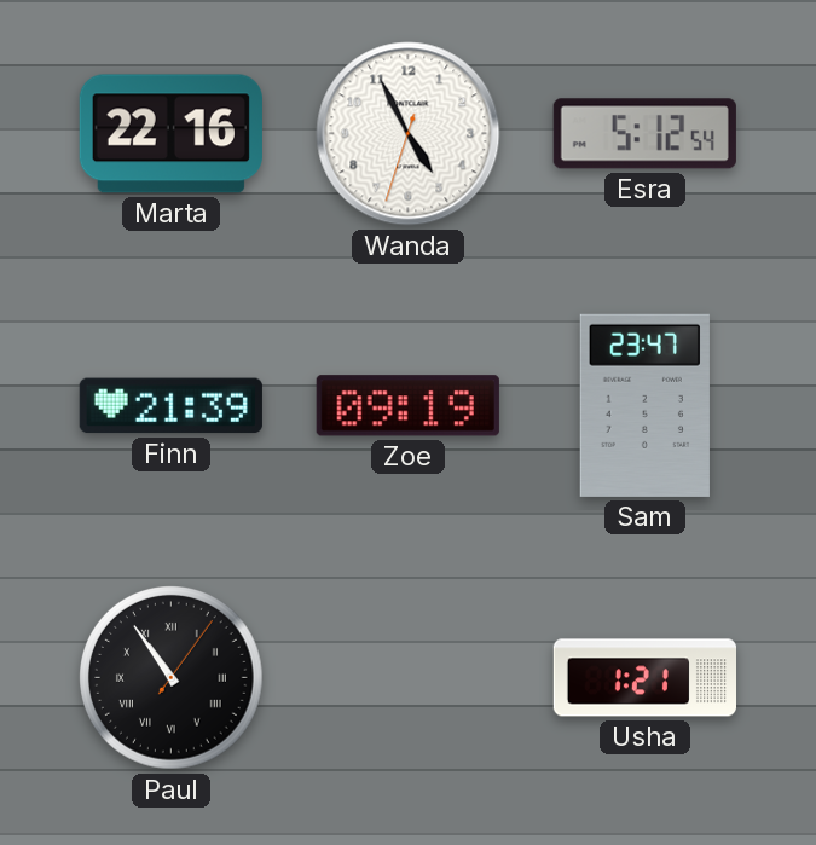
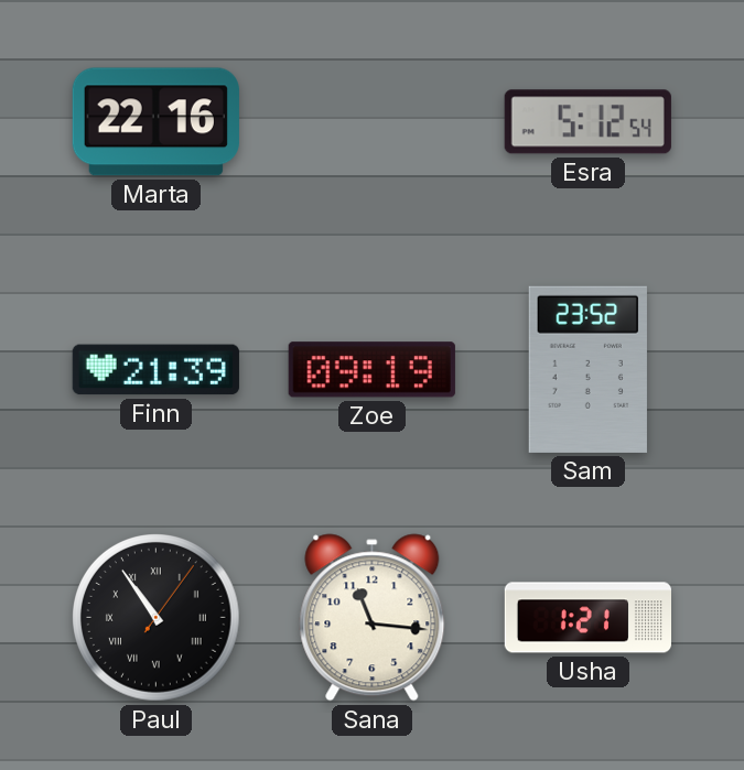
Wanda: 4:55 -> none (409, 134)
Sam: 23:47 -> 23:52 (587, 369)
Sana: none -> 11:16 (373, 618)
